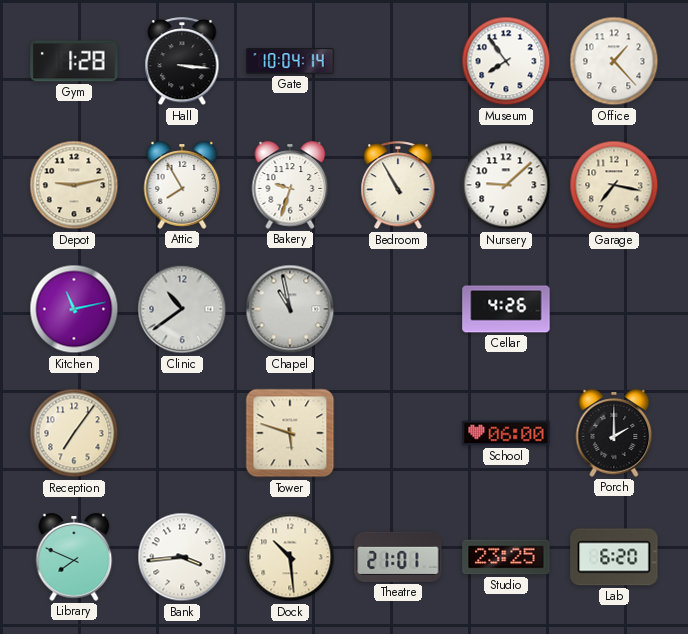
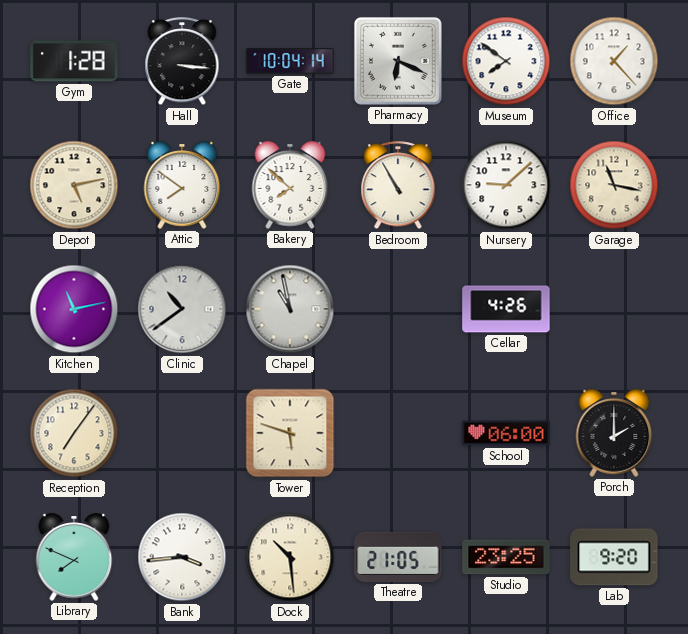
Pharmacy: none -> 6:19 (398, 61)
Museum: 7:54 -> 7:51 (506, 61)
Depot: 9:13 -> 5:13 (74, 185)
Attic: 7:55 -> 7:51 (182, 185)
Bakery: 9:33 -> 7:52 (290, 185)
Garage: 7:17 -> 11:17 (614, 185)
Theatre: 21:01 -> 21:05 (398, 557)
Lab: 6:20 -> 9:20 (614, 557)
